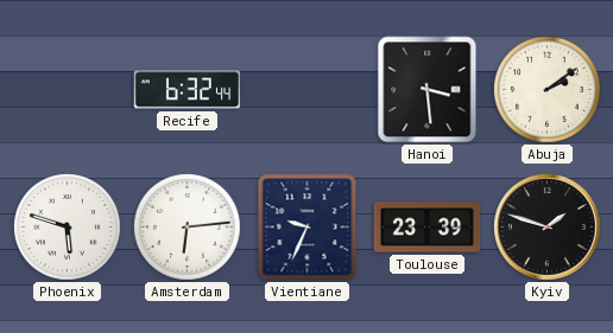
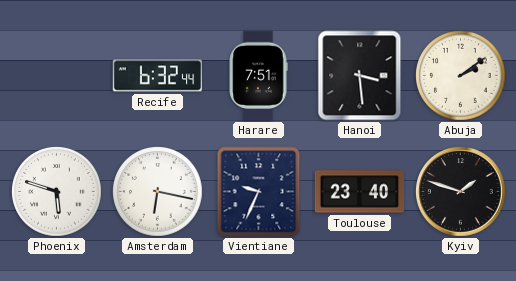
Harare: none -> 7:51 (258, 76)
Amsterdam: 6:14 -> 6:17 (158, 192)
Toulouse: 23:39 -> 23:40 (360, 192)
